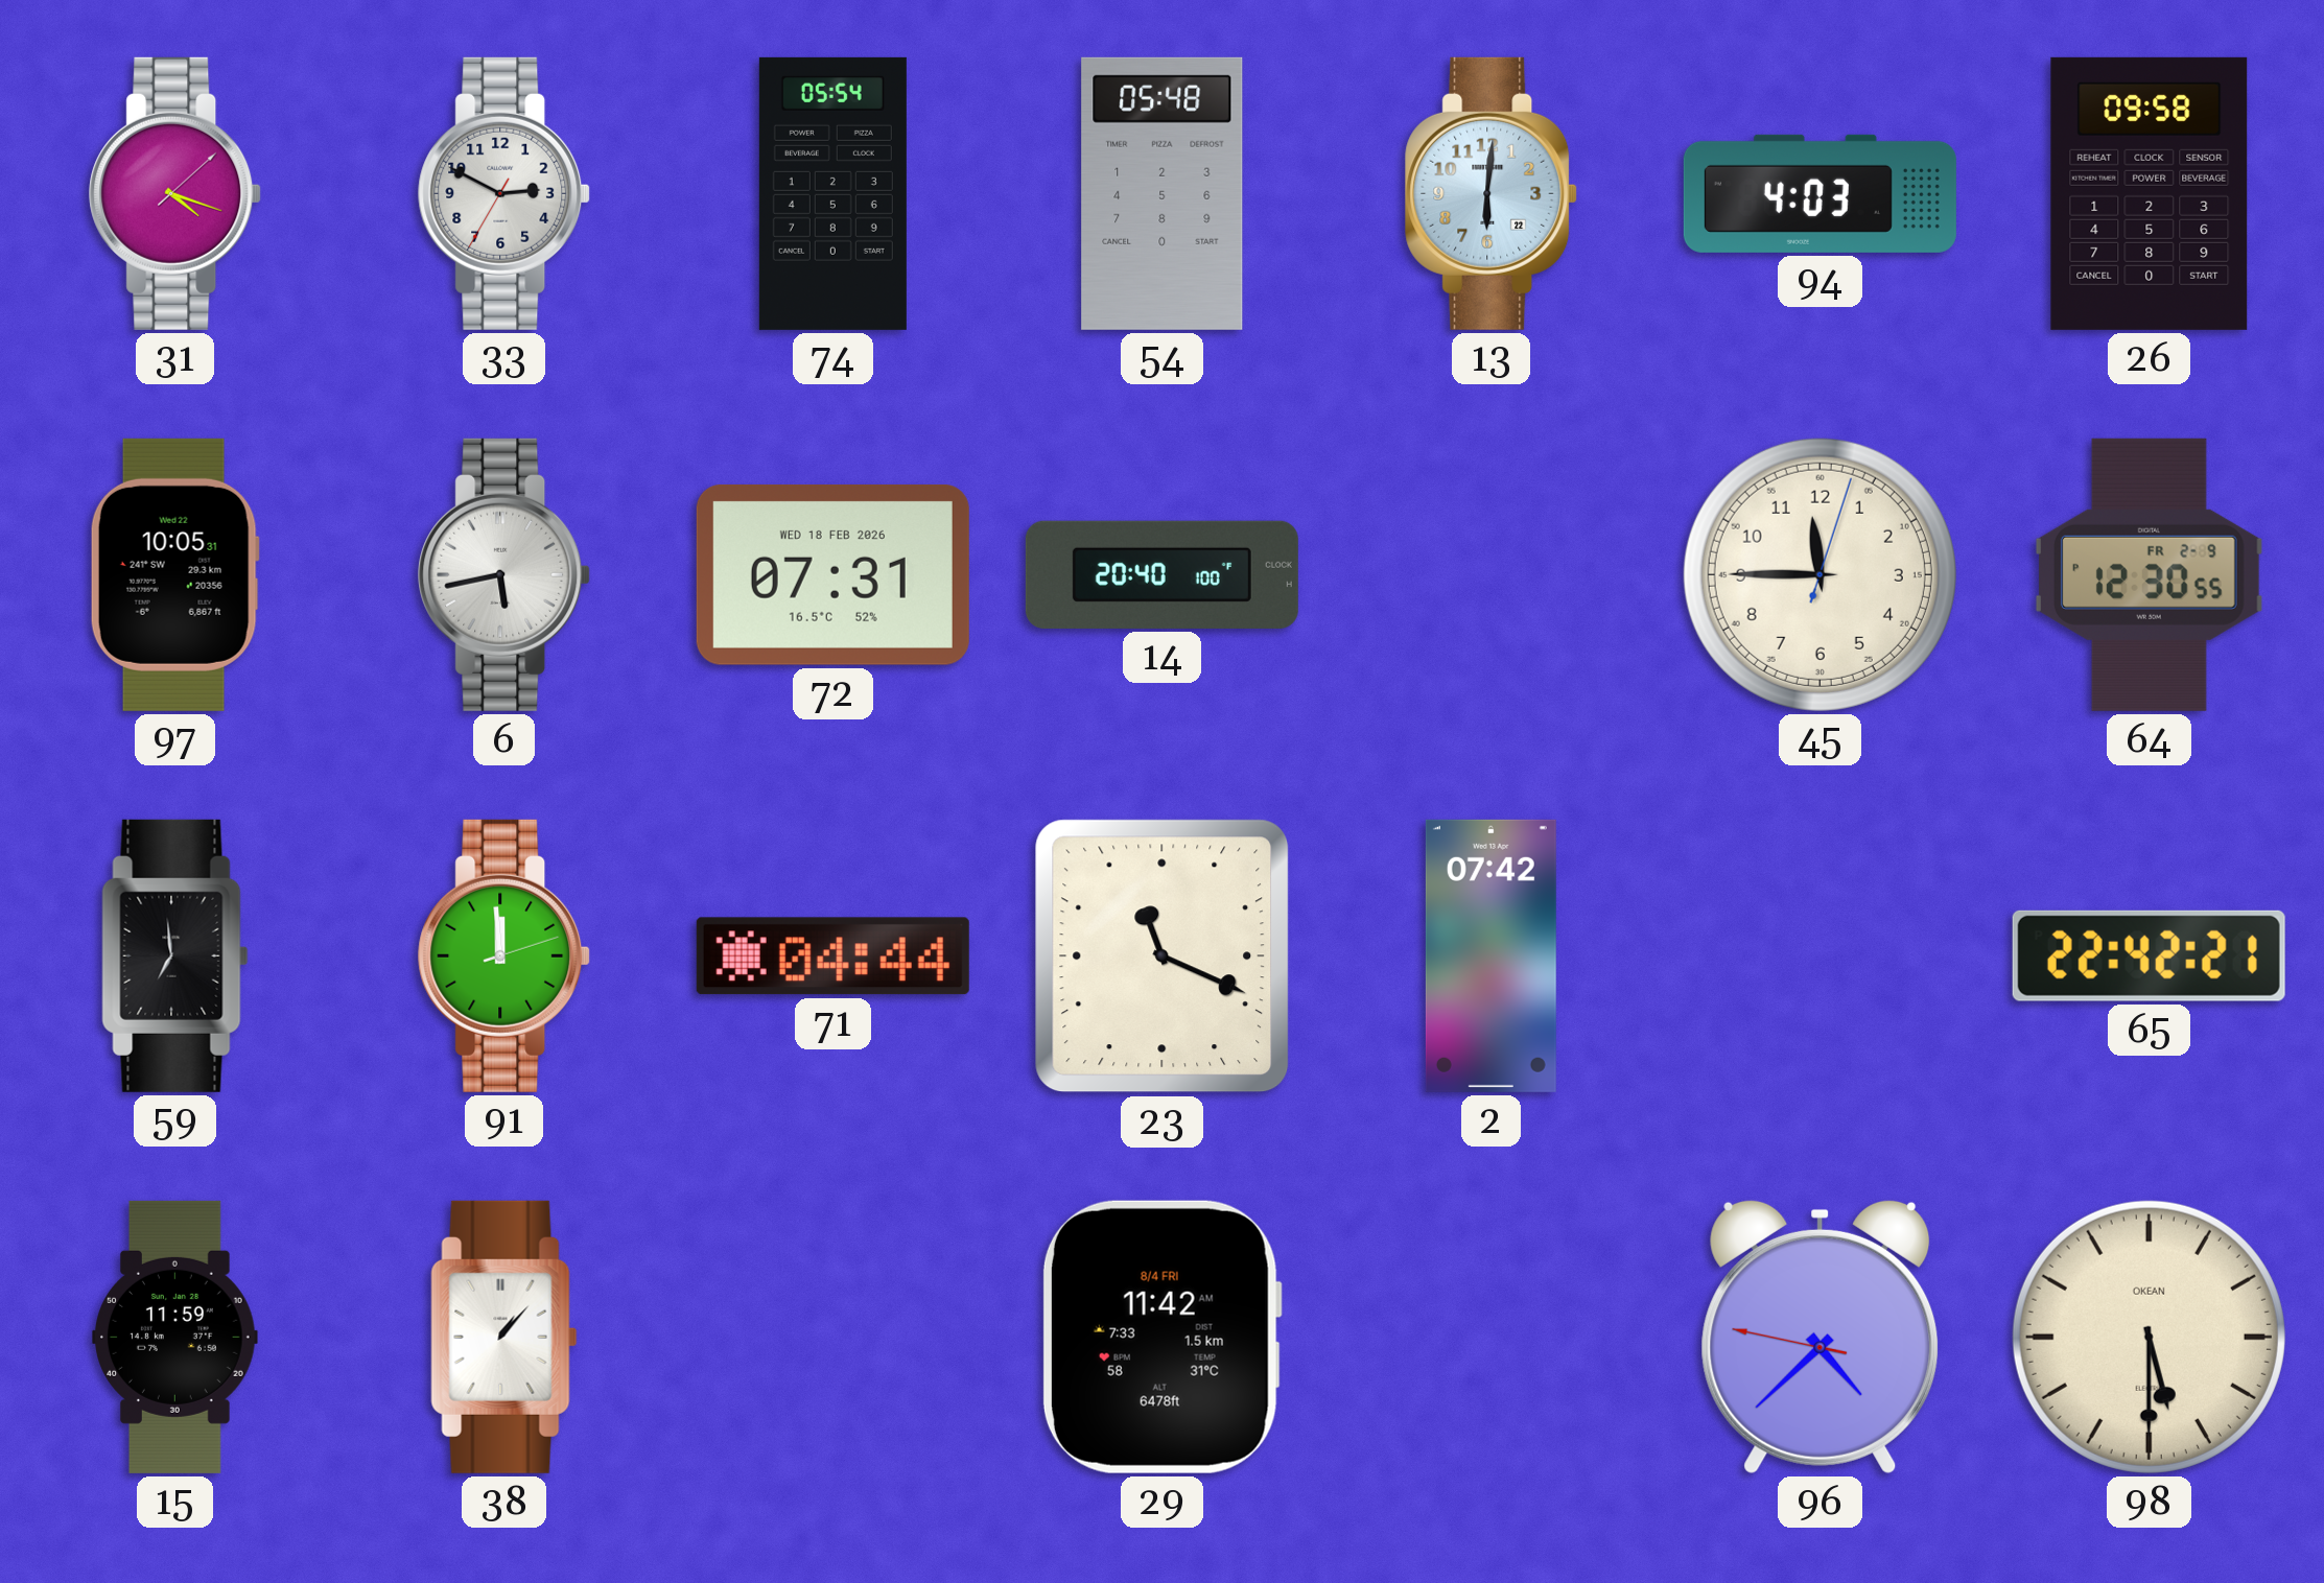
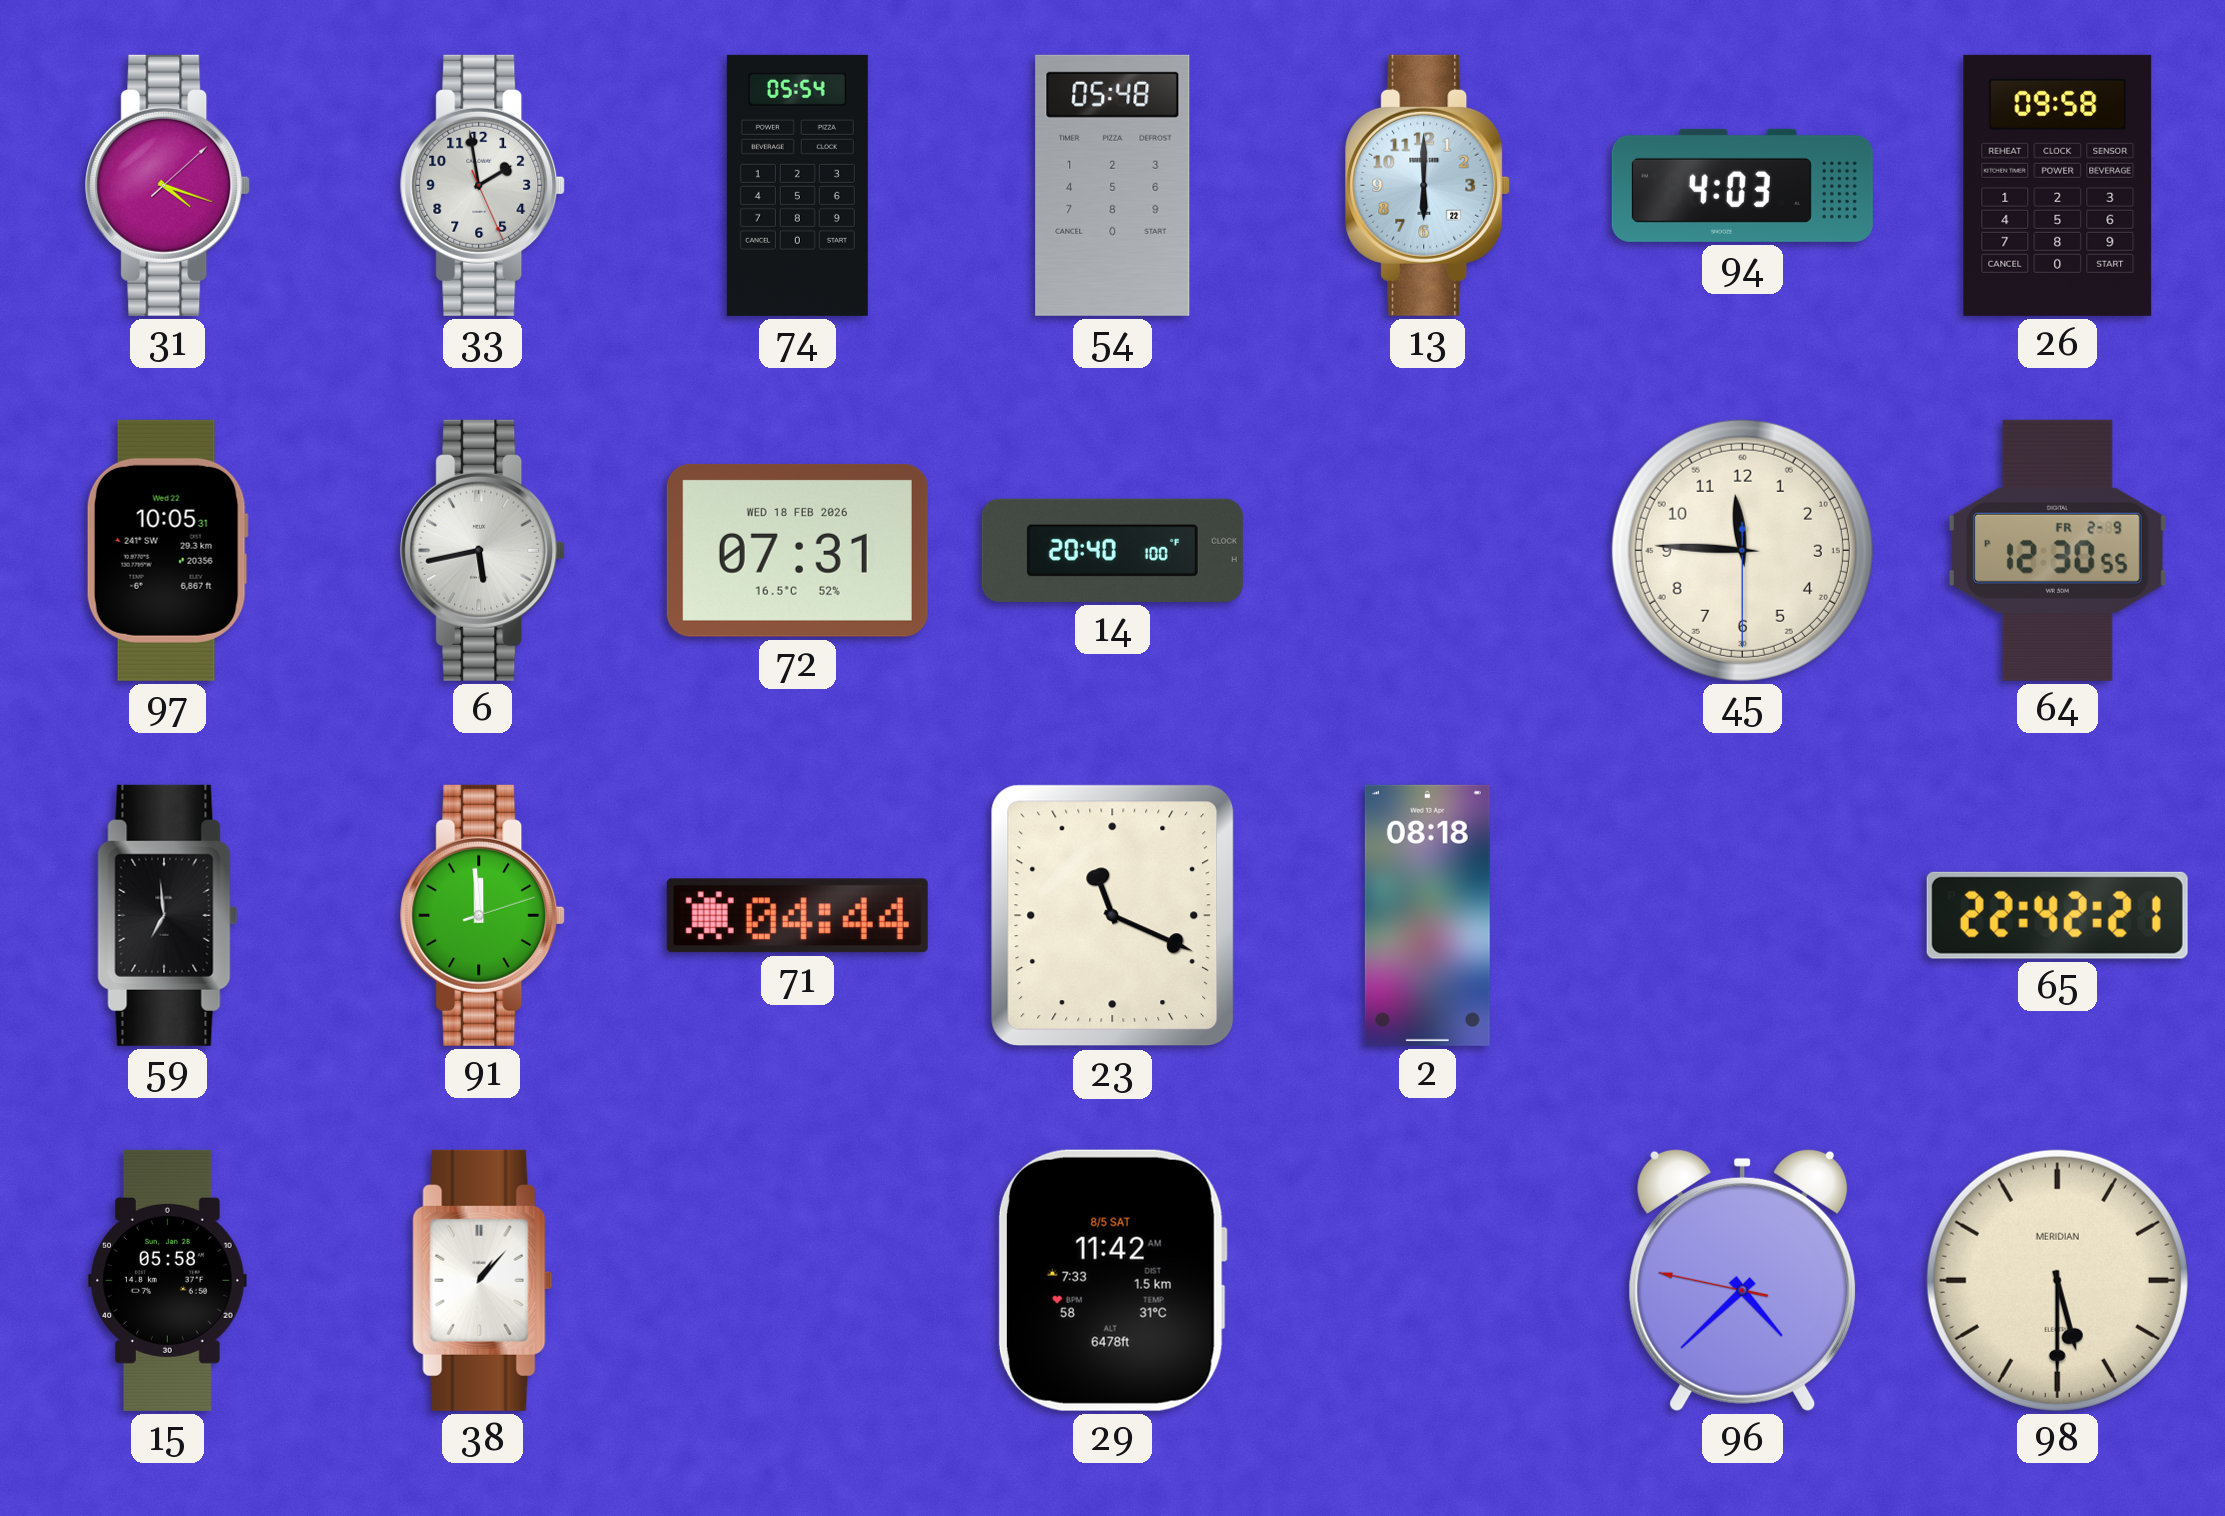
33: 2:49 -> 1:58 (483, 185)
13: 6:01 -> 6:00 (1428, 185)
45: 11:45:03 -> 11:45:30 (1742, 550)
2: 07:42 -> 08:18 (1427, 915)
15: 11:59 -> 05:58 (168, 1280)
29 date: 8/4 FRI -> 8/5 SAT (1112, 1280)
98 brand: OKEAN -> MERIDIAN (2057, 1280)
